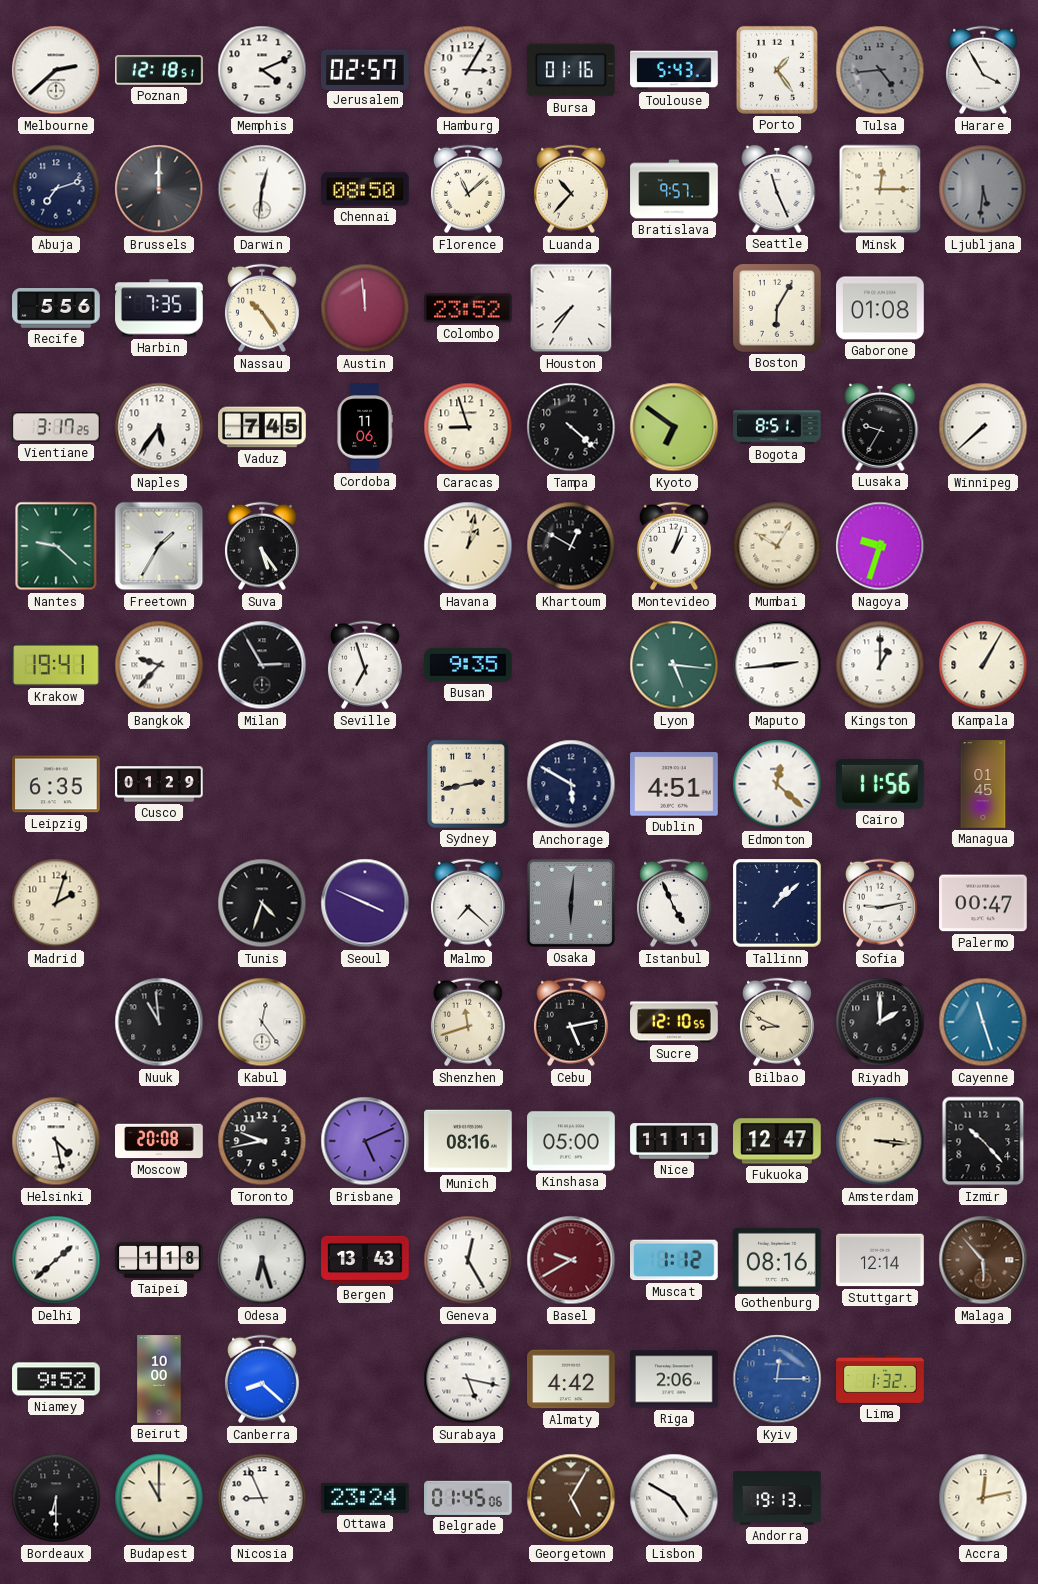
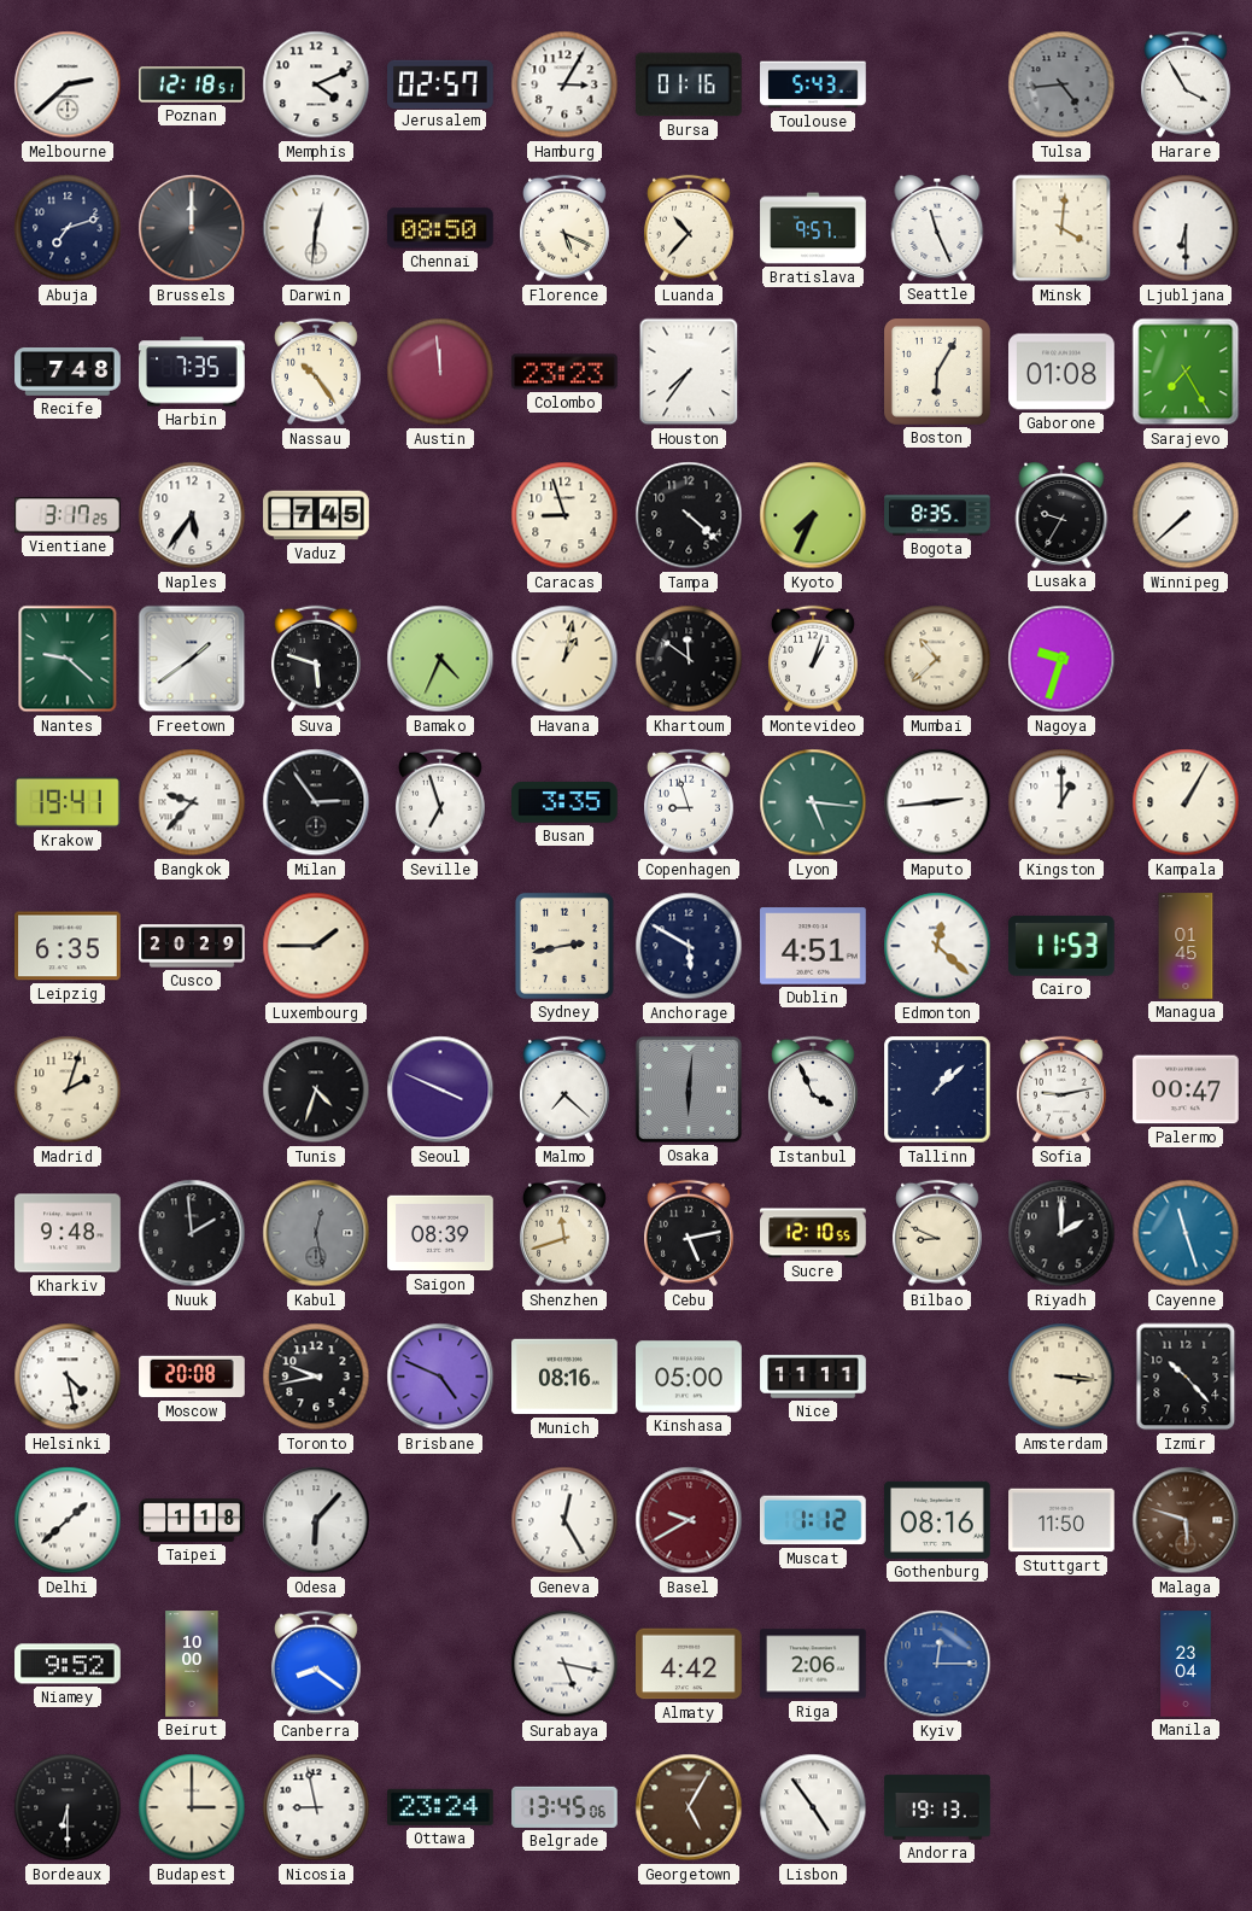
Porto: 1:24 -> none (777, 70)
Florence: 11:08 -> 5:19 (564, 228)
Minsk: 12:15 -> 4:01 (1061, 228)
Ljubljana: 5:31 -> 6:30 (1186, 228)
Ljubljana dial: grey -> white (1186, 228)
Recife: 5:56 -> 7:48 (68, 372)
Colombo: 23:52 -> 23:23 (564, 372)
Sarajevo: none -> 7:25 (1186, 372)
Cordoba: 11:06 -> none (365, 427)
Kyoto: 6:51 -> 7:34 (813, 515)
Bogota: 8:51 -> 8:35 (937, 515)
Freetown: 1:35 -> 1:39 (192, 659)
Suva: 5:24 -> 5:48 (316, 659)
Bamako: none -> 4:34 (440, 659)
Khartoum: 12:50 -> 11:51 (689, 659)
Mumbai: 10:05 -> 10:38 (937, 659)
Milan: 2:55 -> 2:54 (316, 802)
Busan: 9:35 -> 3:35 (564, 802)
Copenhagen: none -> 8:57 (689, 802)
Cusco: 01:29 -> 20:29 (192, 946)
Luxembourg: none -> 1:45 (316, 946)
Cairo: 11:56 -> 11:53 (1063, 946)
Istanbul: 4:56 -> 3:56 (813, 1089)
Kharkiv: none -> 9:48 (68, 1233)
Nuuk: 10:59 -> 1:59 (192, 1233)
Kabul: 12:24 -> 12:28 (316, 1233)
Kabul dial: white -> grey (316, 1233)
Saigon: none -> 08:39 (440, 1233)
Brisbane: 5:11 -> 4:49 (440, 1377)
Fukuoka: 12:47 -> none (777, 1141)
Odesa: 6:27 -> 6:07 (316, 1520)
Bergen: 13:43 -> none (365, 1260)
Stuttgart: 12:14 -> 11:50 (1061, 1520)
Malaga: 5:53 -> 5:48 (1186, 1520)
Canberra: 8:22 -> 8:21 (316, 1664)
Lima: 1:32 -> none (880, 1379)
Manila: none -> 23:04 (1186, 1664)
Budapest: 11:00 -> 3:00 (192, 1807)
Nicosia: 8:56 -> 8:58 (316, 1807)
Belgrade: 01:45 -> 13:45 (564, 1807)
Lisbon: 4:50 -> 4:54 (813, 1807)
Accra: 12:13 -> none (983, 1498)
